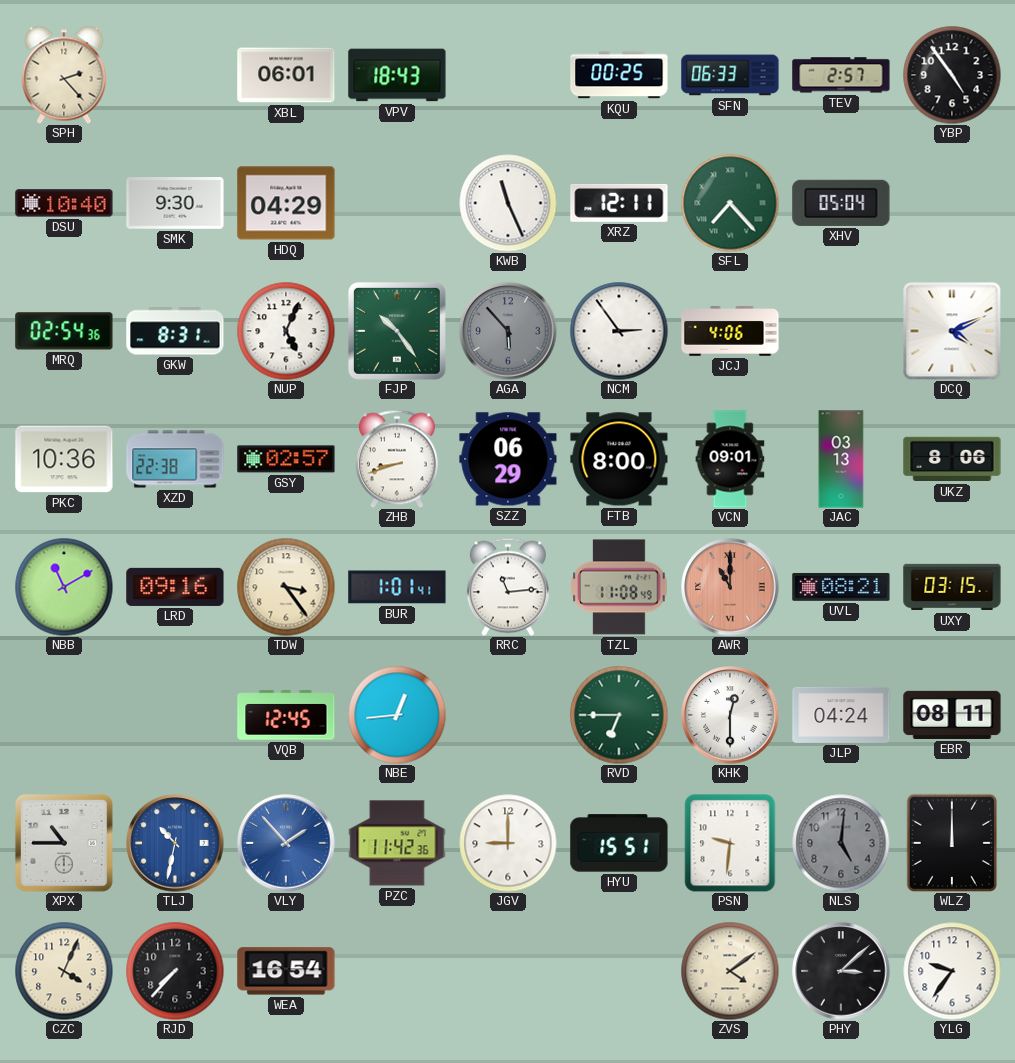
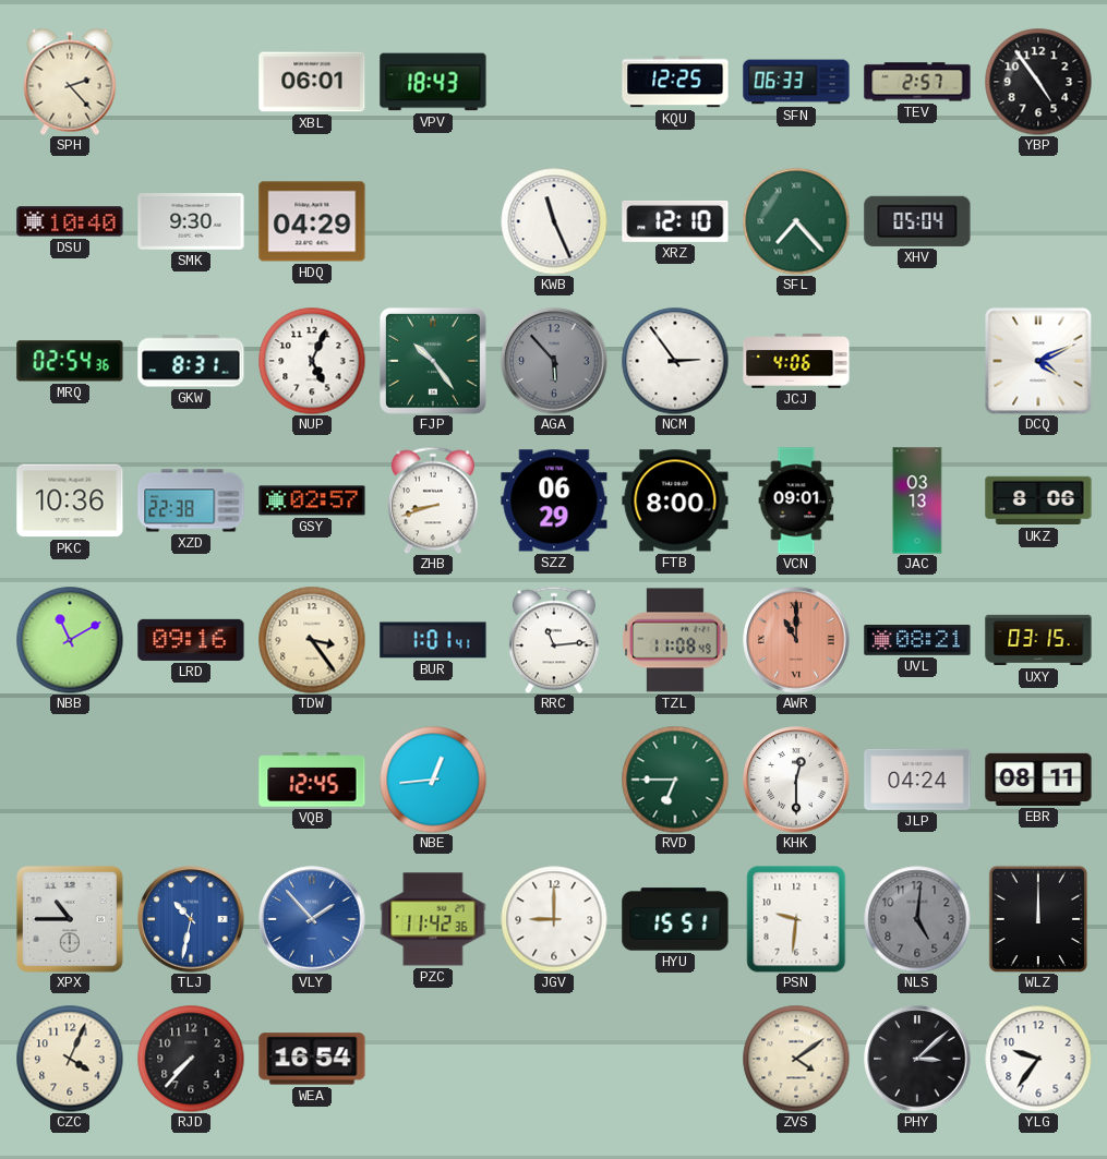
KQU: 00:25 -> 12:25 (675, 82)
XRZ: 12:11 -> 12:10 (675, 221)
